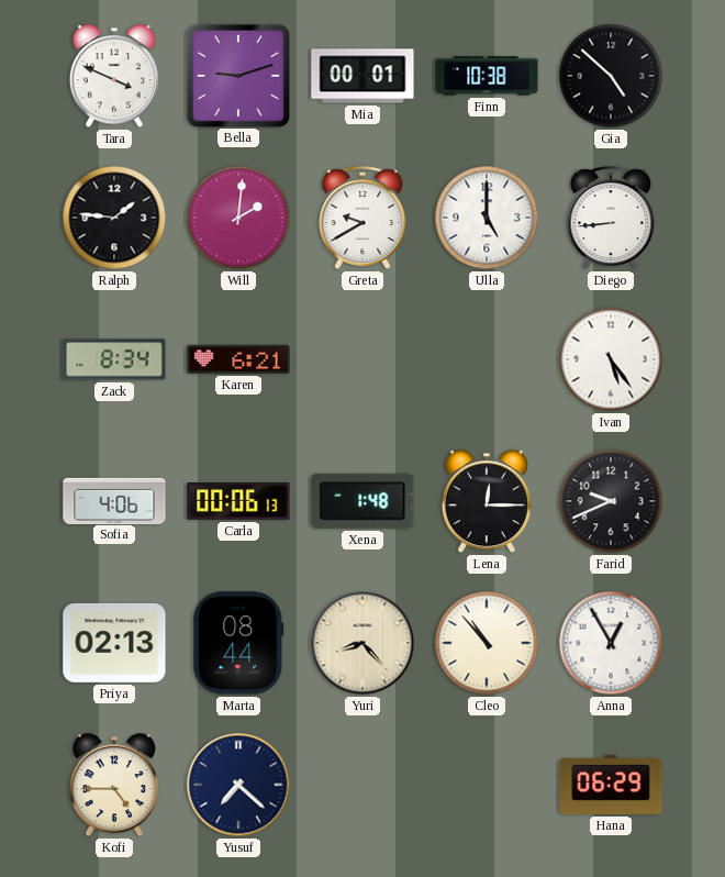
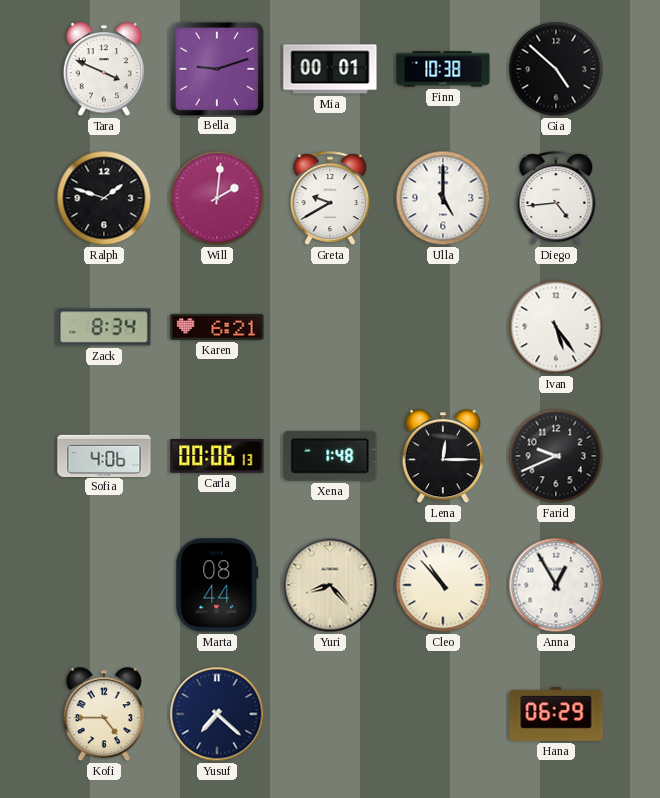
Ralph: 1:46 -> 1:48 (104, 198)
Diego: 8:44 -> 4:44 (556, 198)
Priya: 02:13 -> none (114, 643)
